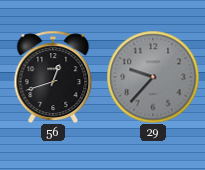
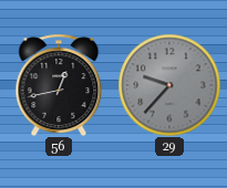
56: 12:42 -> 12:43 (59, 85)
